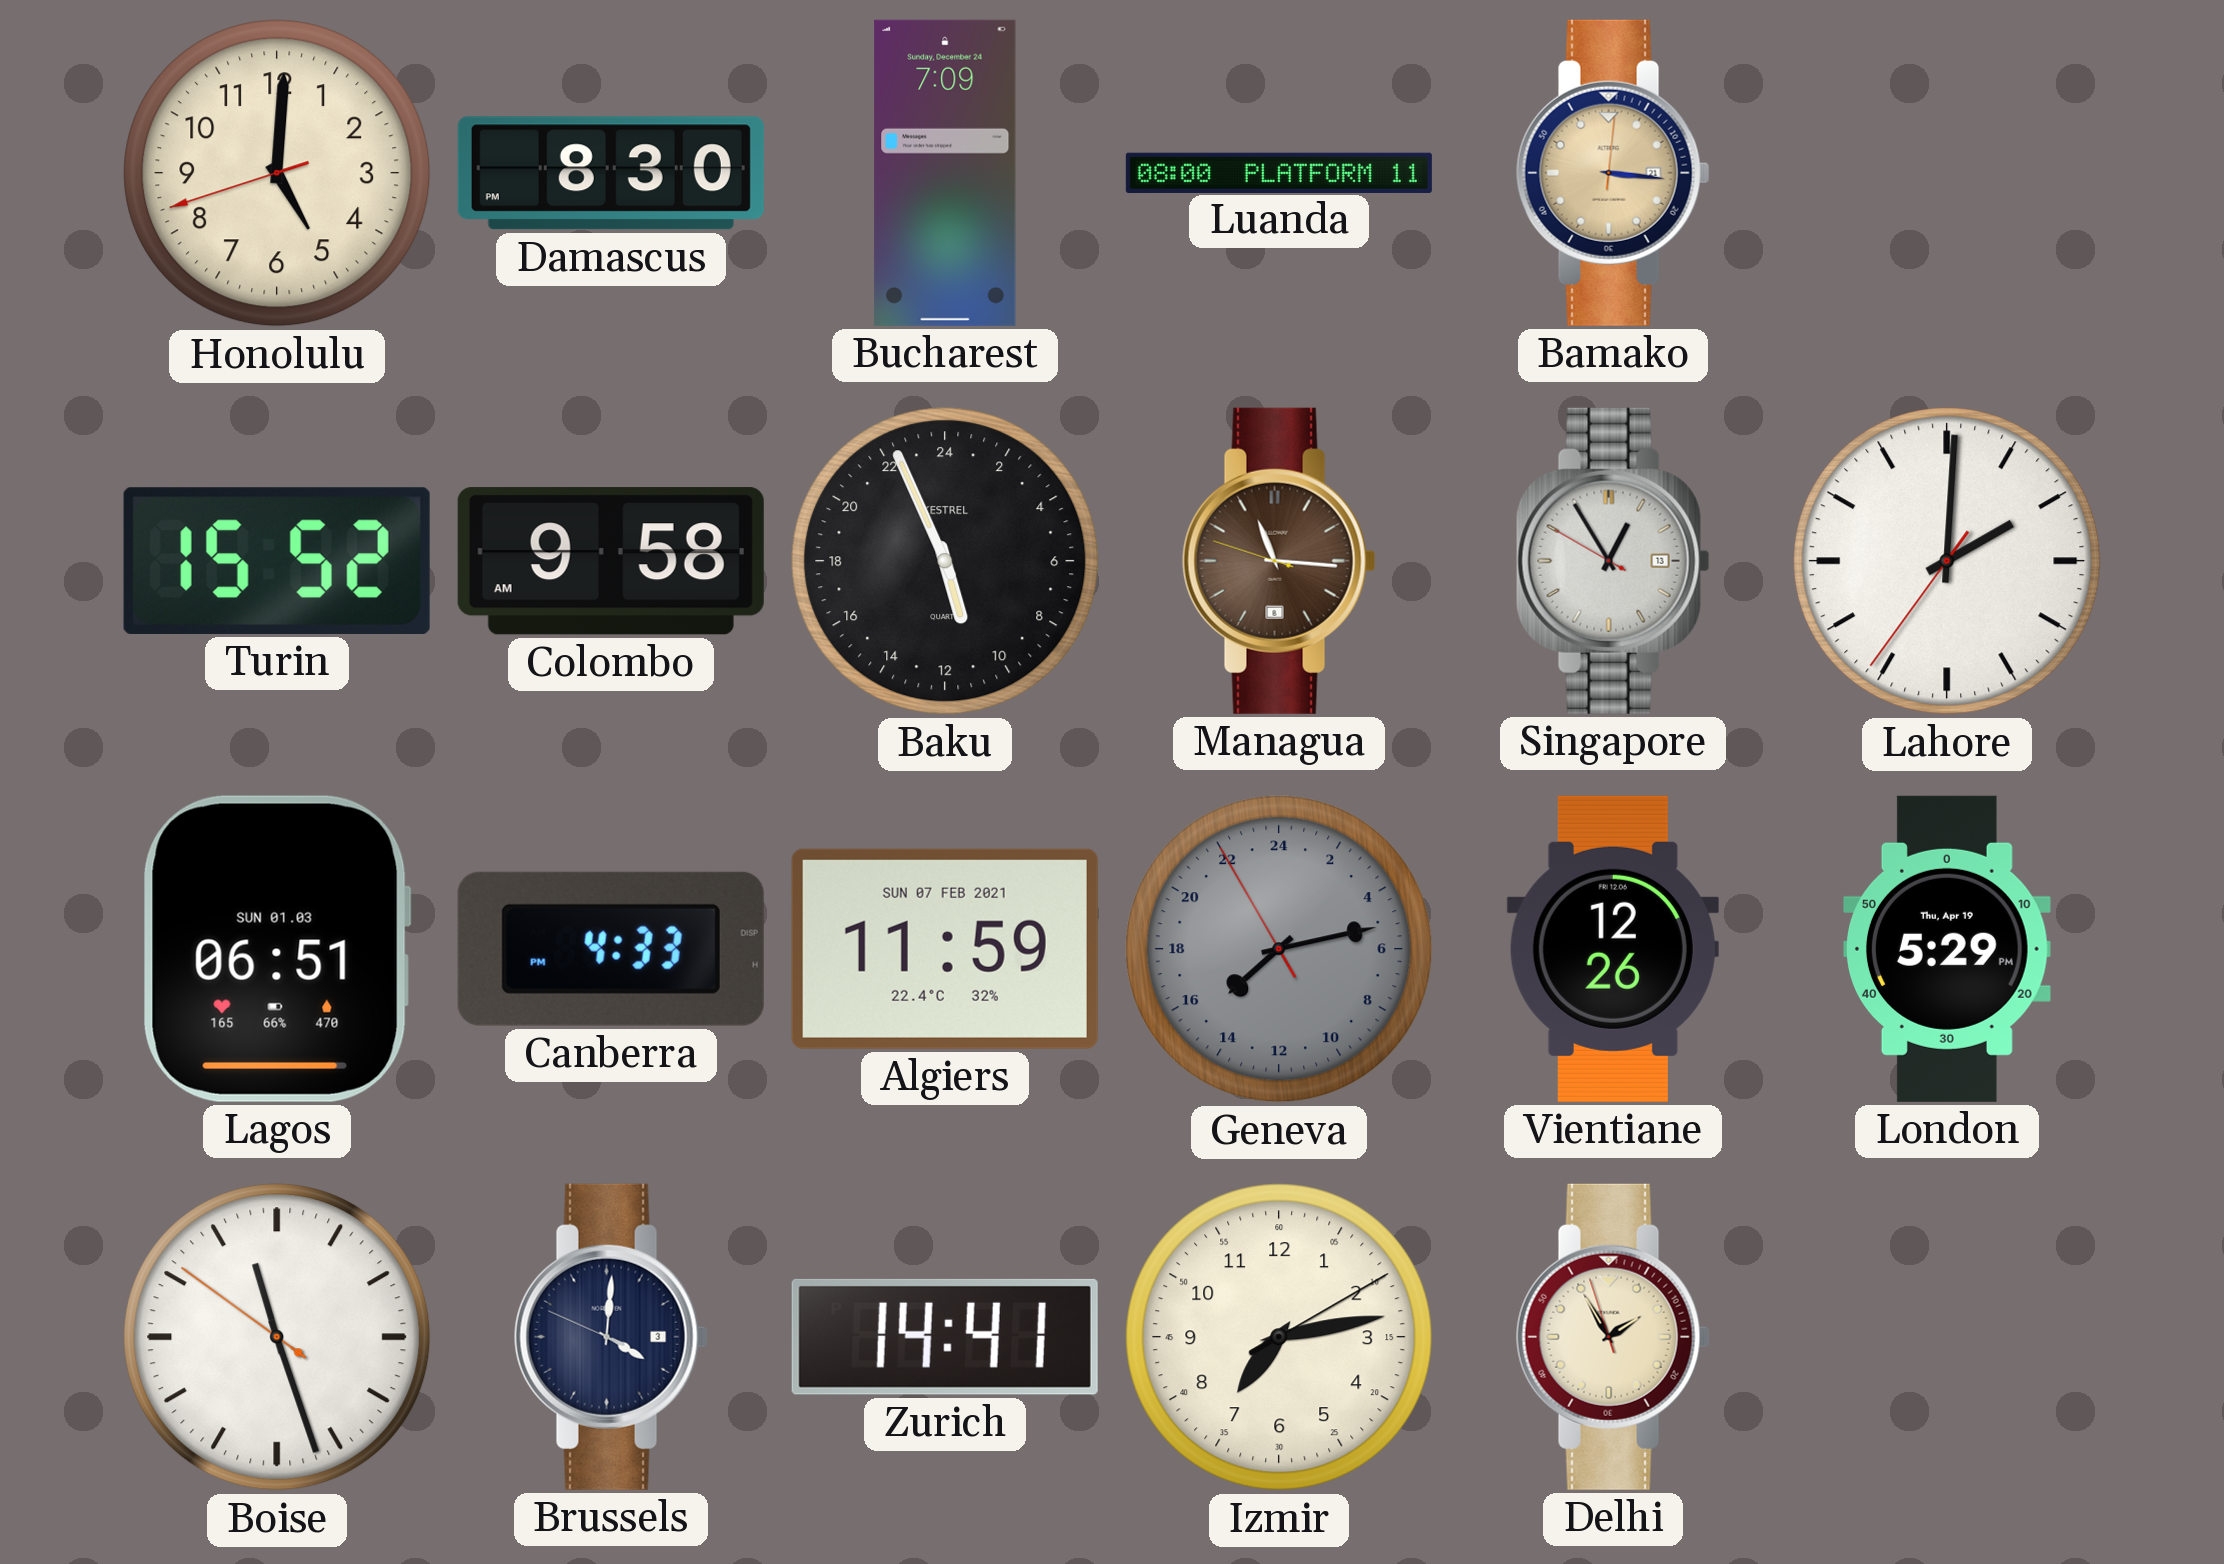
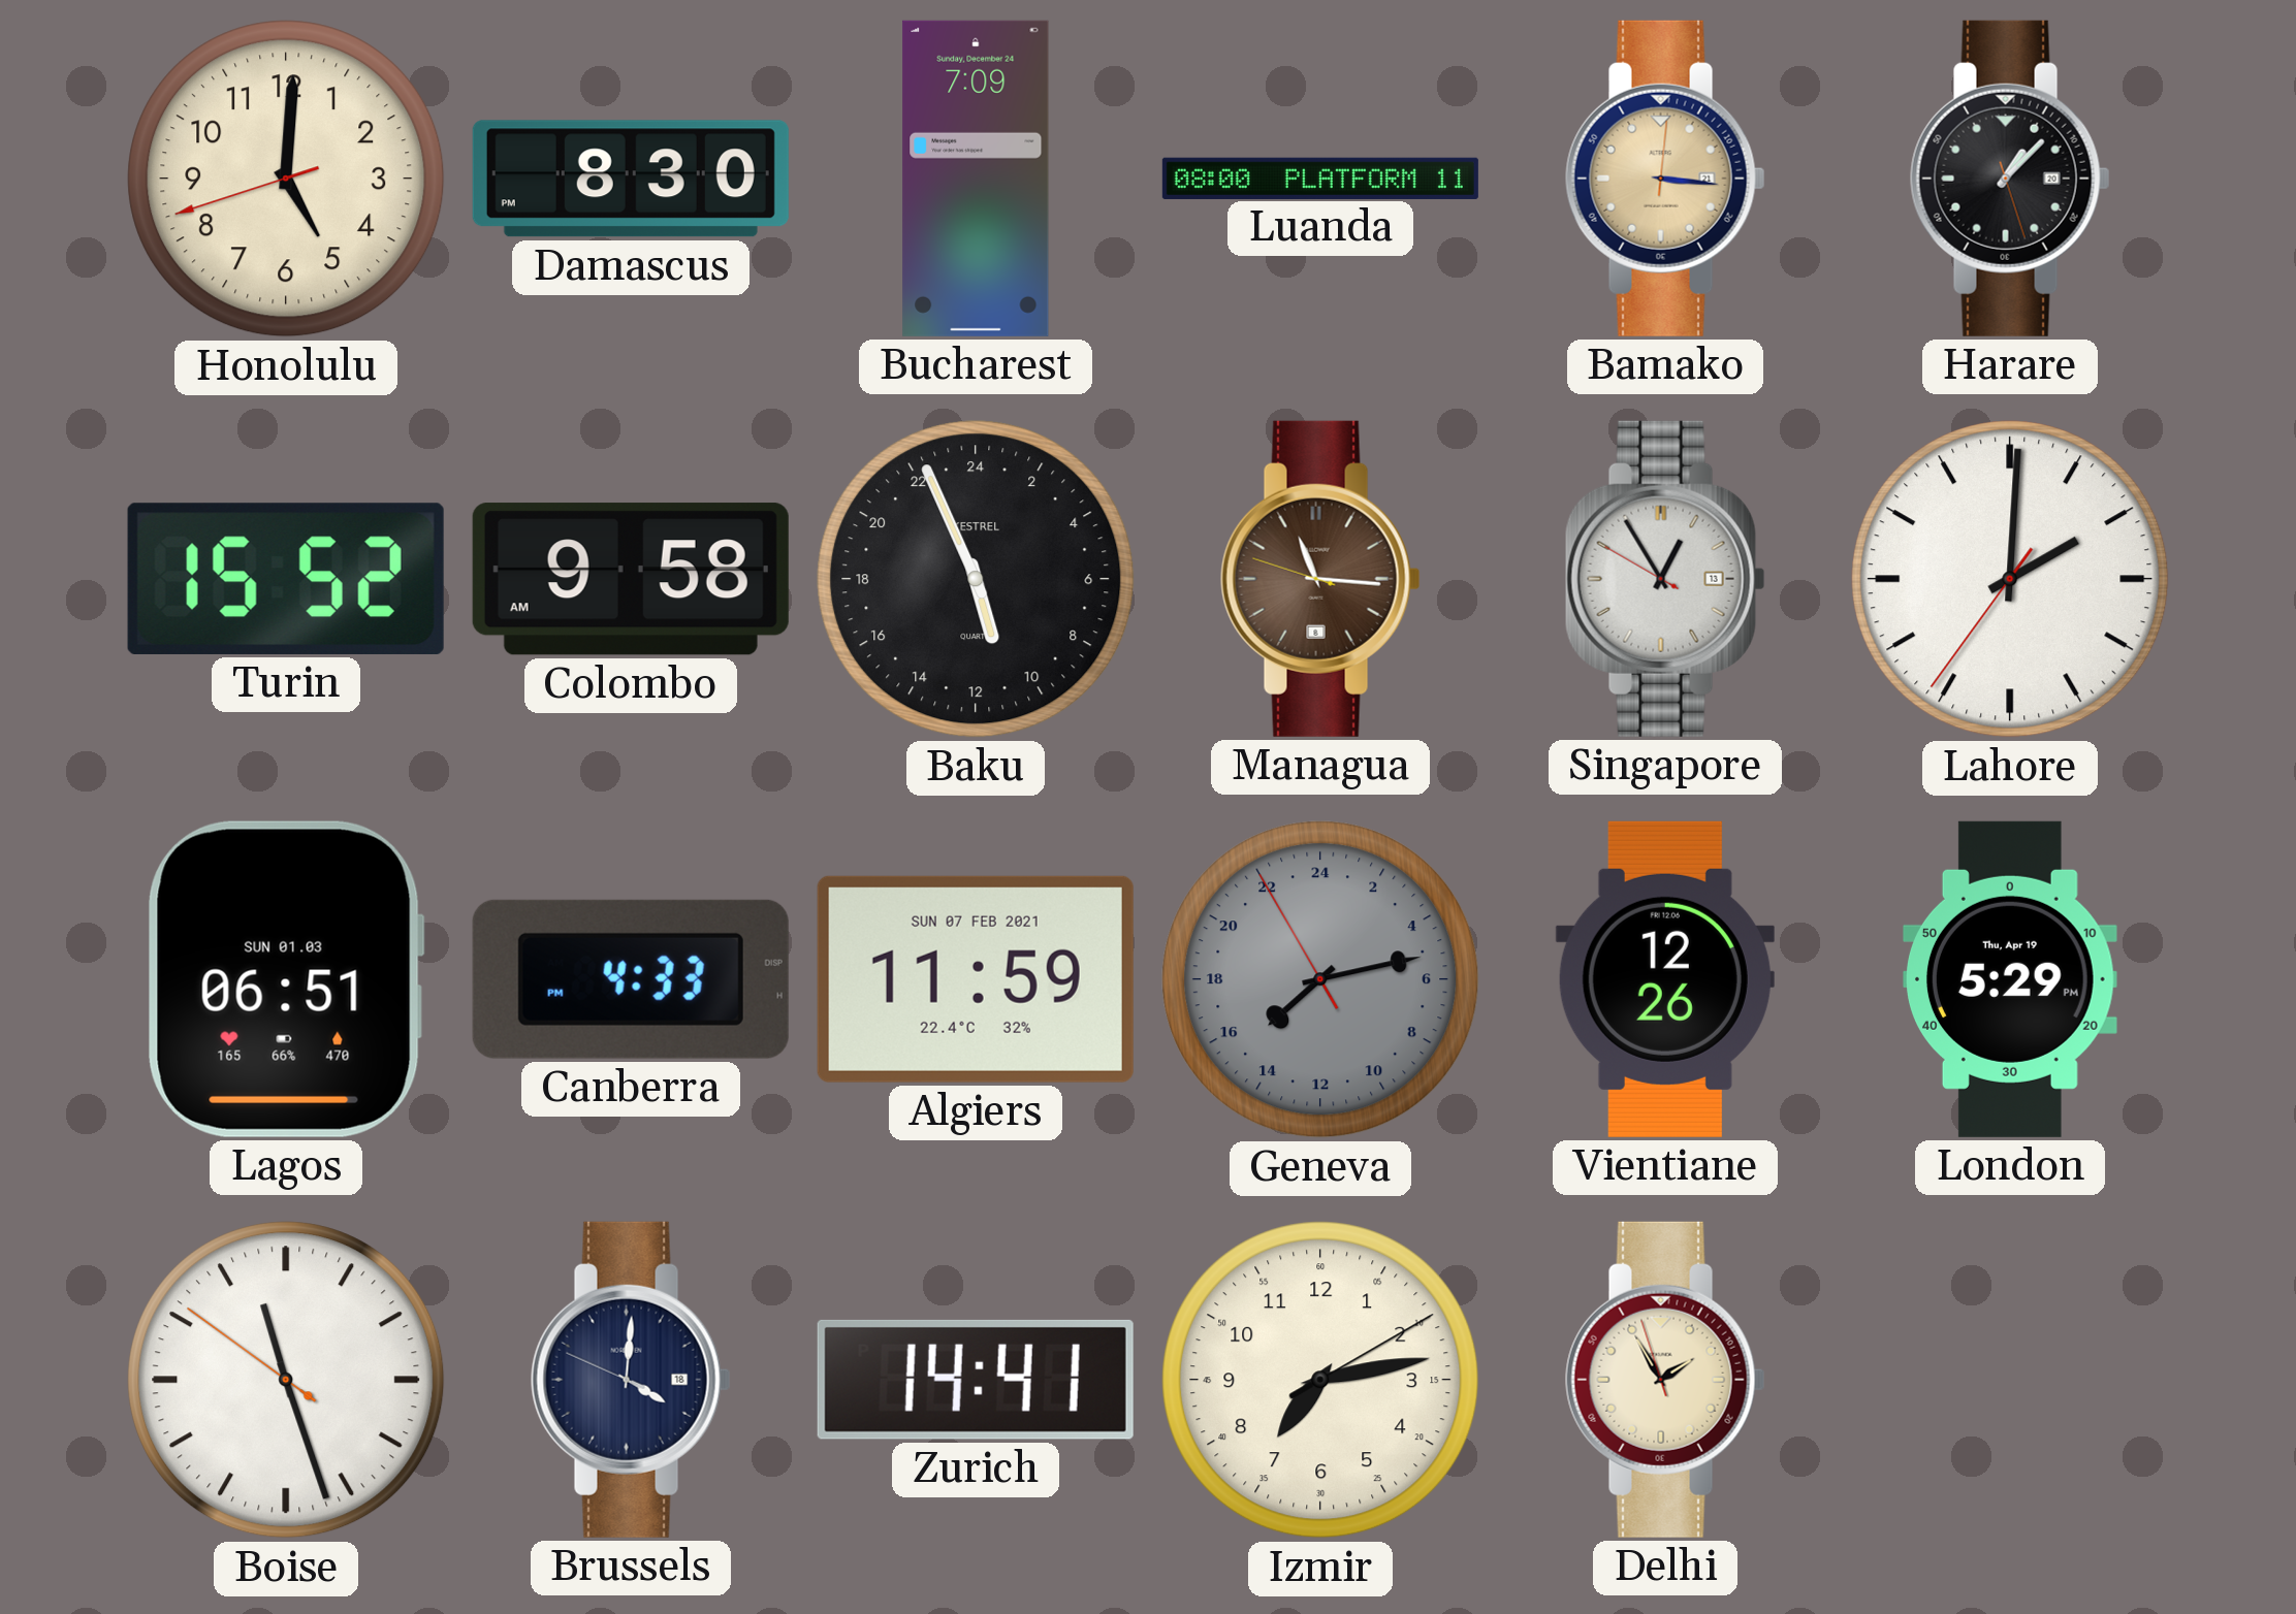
Harare: none -> 1:07 (2010, 179)
Brussels date: 3 -> 18 (631, 1380)
